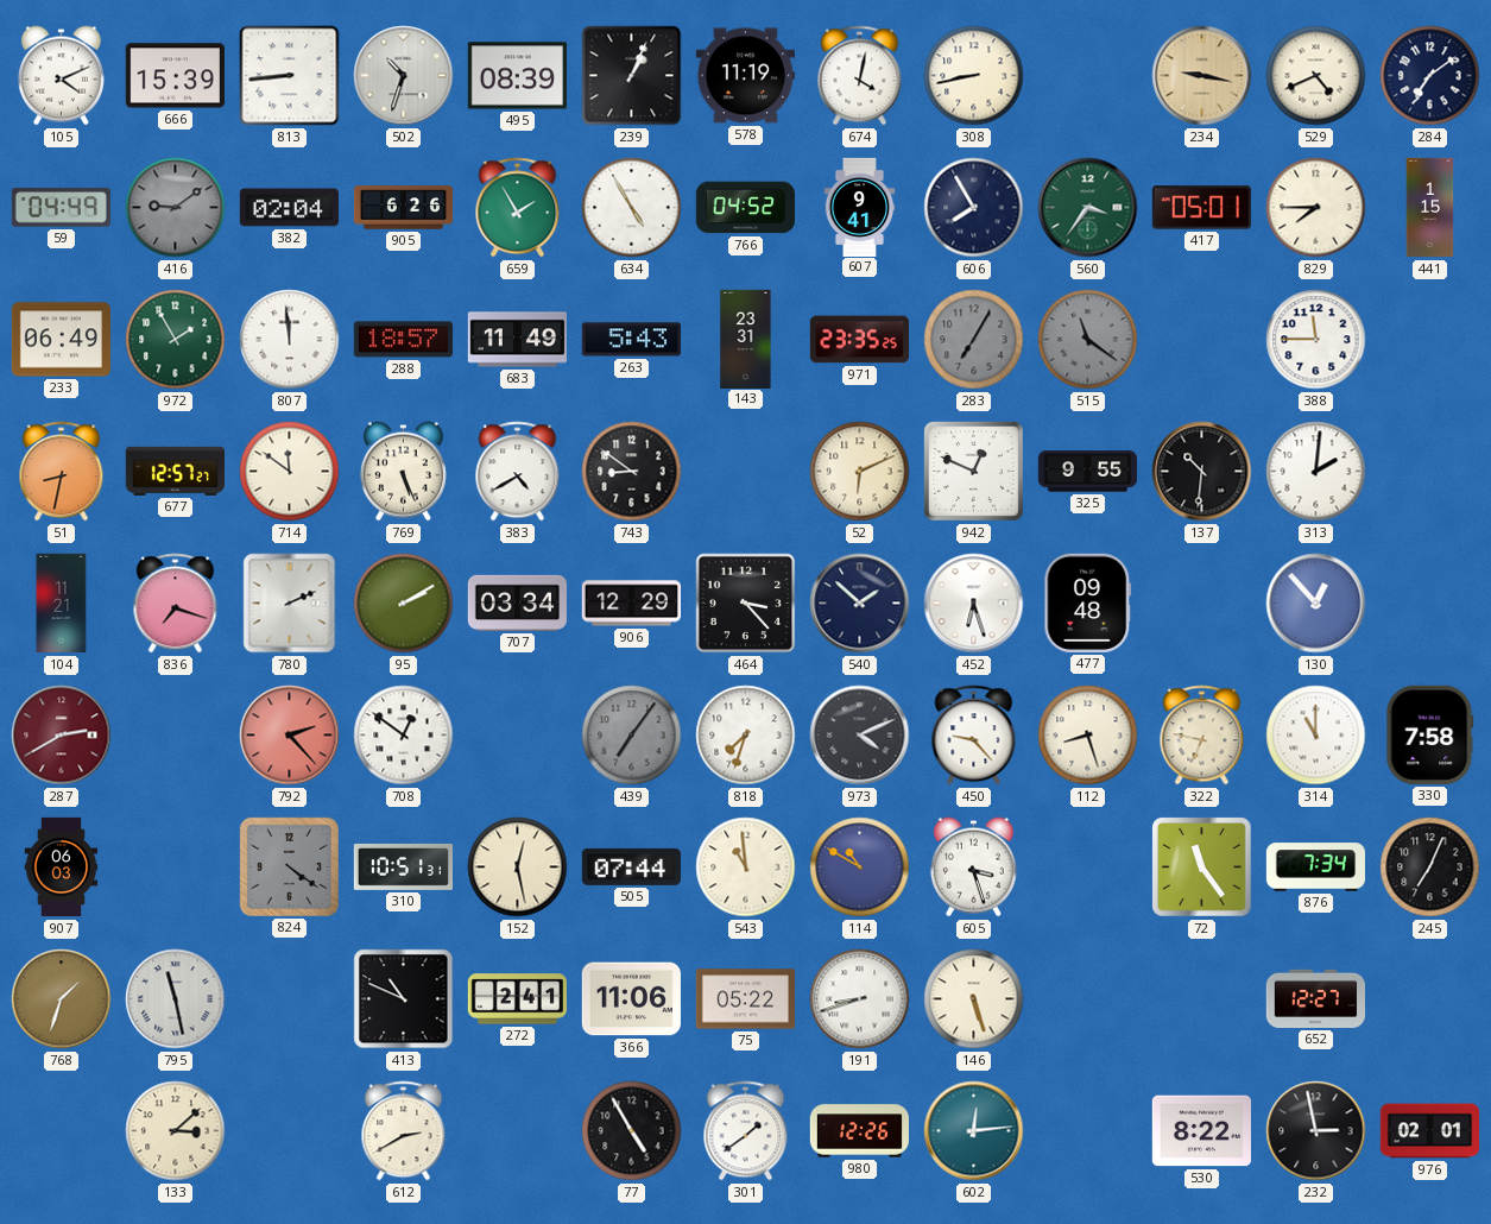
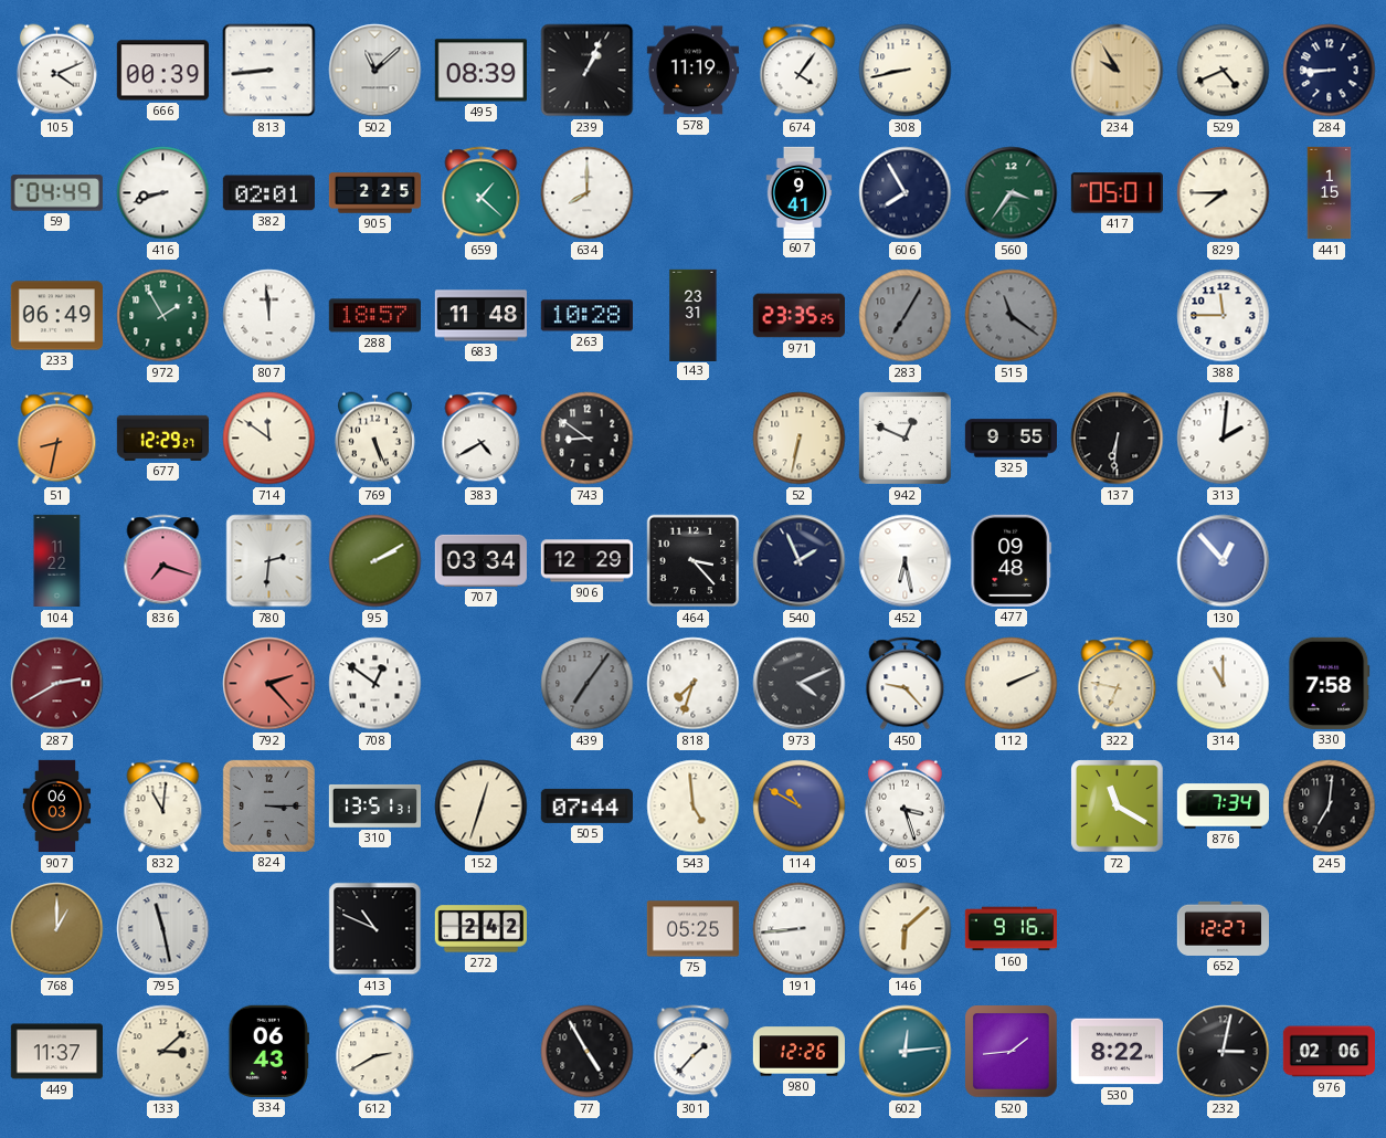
666: 15:39 -> 00:39 (162, 71)
502: 10:33 -> 11:08 (375, 71)
674: 4:02 -> 4:06 (800, 71)
234: 9:17 -> 9:55 (1118, 71)
284: 7:09 -> 8:45 (1330, 71)
416: 9:09 -> 8:42 (163, 193)
416 dial: grey -> white (163, 193)
382: 02:04 -> 02:01 (268, 193)
905: 6:26 -> 2:25 (375, 193)
659: 1:55 -> 1:22 (482, 193)
634: 4:55 -> 8:00 (588, 193)
766: 04:52 -> none (745, 208)
683: 11:49 -> 11:48 (480, 316)
263: 5:43 -> 10:28 (586, 316)
677: 12:57 -> 12:29 (162, 438)
52: 6:11 -> 6:32 (800, 439)
137: 10:31 -> 6:31 (1118, 439)
104: 11:21 -> 11:22 (57, 561)
780: 2:11 -> 2:31 (269, 561)
540: 1:52 -> 1:56 (800, 561)
452: 6:27 -> 6:28 (906, 561)
112: 8:27 -> 2:11 (1012, 684)
832: none -> 11:01 (163, 807)
824: 4:21 -> 3:15 (268, 805)
310: 10:51 -> 13:51 (374, 805)
152: 12:28 -> 12:33 (482, 807)
543: 10:59 -> 4:59 (694, 807)
72: 11:24 -> 11:20 (1118, 807)
245: 7:04 -> 7:01 (1330, 807)
768: 1:33 -> 1:00 (57, 929)
272: 2:41 -> 2:42 (480, 929)
366: 11:06 -> none (631, 999)
75: 05:22 -> 05:25 (692, 929)
191: 8:42 -> 8:44 (800, 929)
146: 5:27 -> 6:08 (906, 929)
160: none -> 9:16 (1011, 929)
449: none -> 11:37 (56, 1052)
334: none -> 06:43 (268, 1051)
301: 1:39 -> 1:37 (694, 1052)
520: none -> 1:44 (1012, 1052)
232: 2:58 -> 3:02 (1224, 1052)
976: 02:01 -> 02:06 (1329, 1052)
